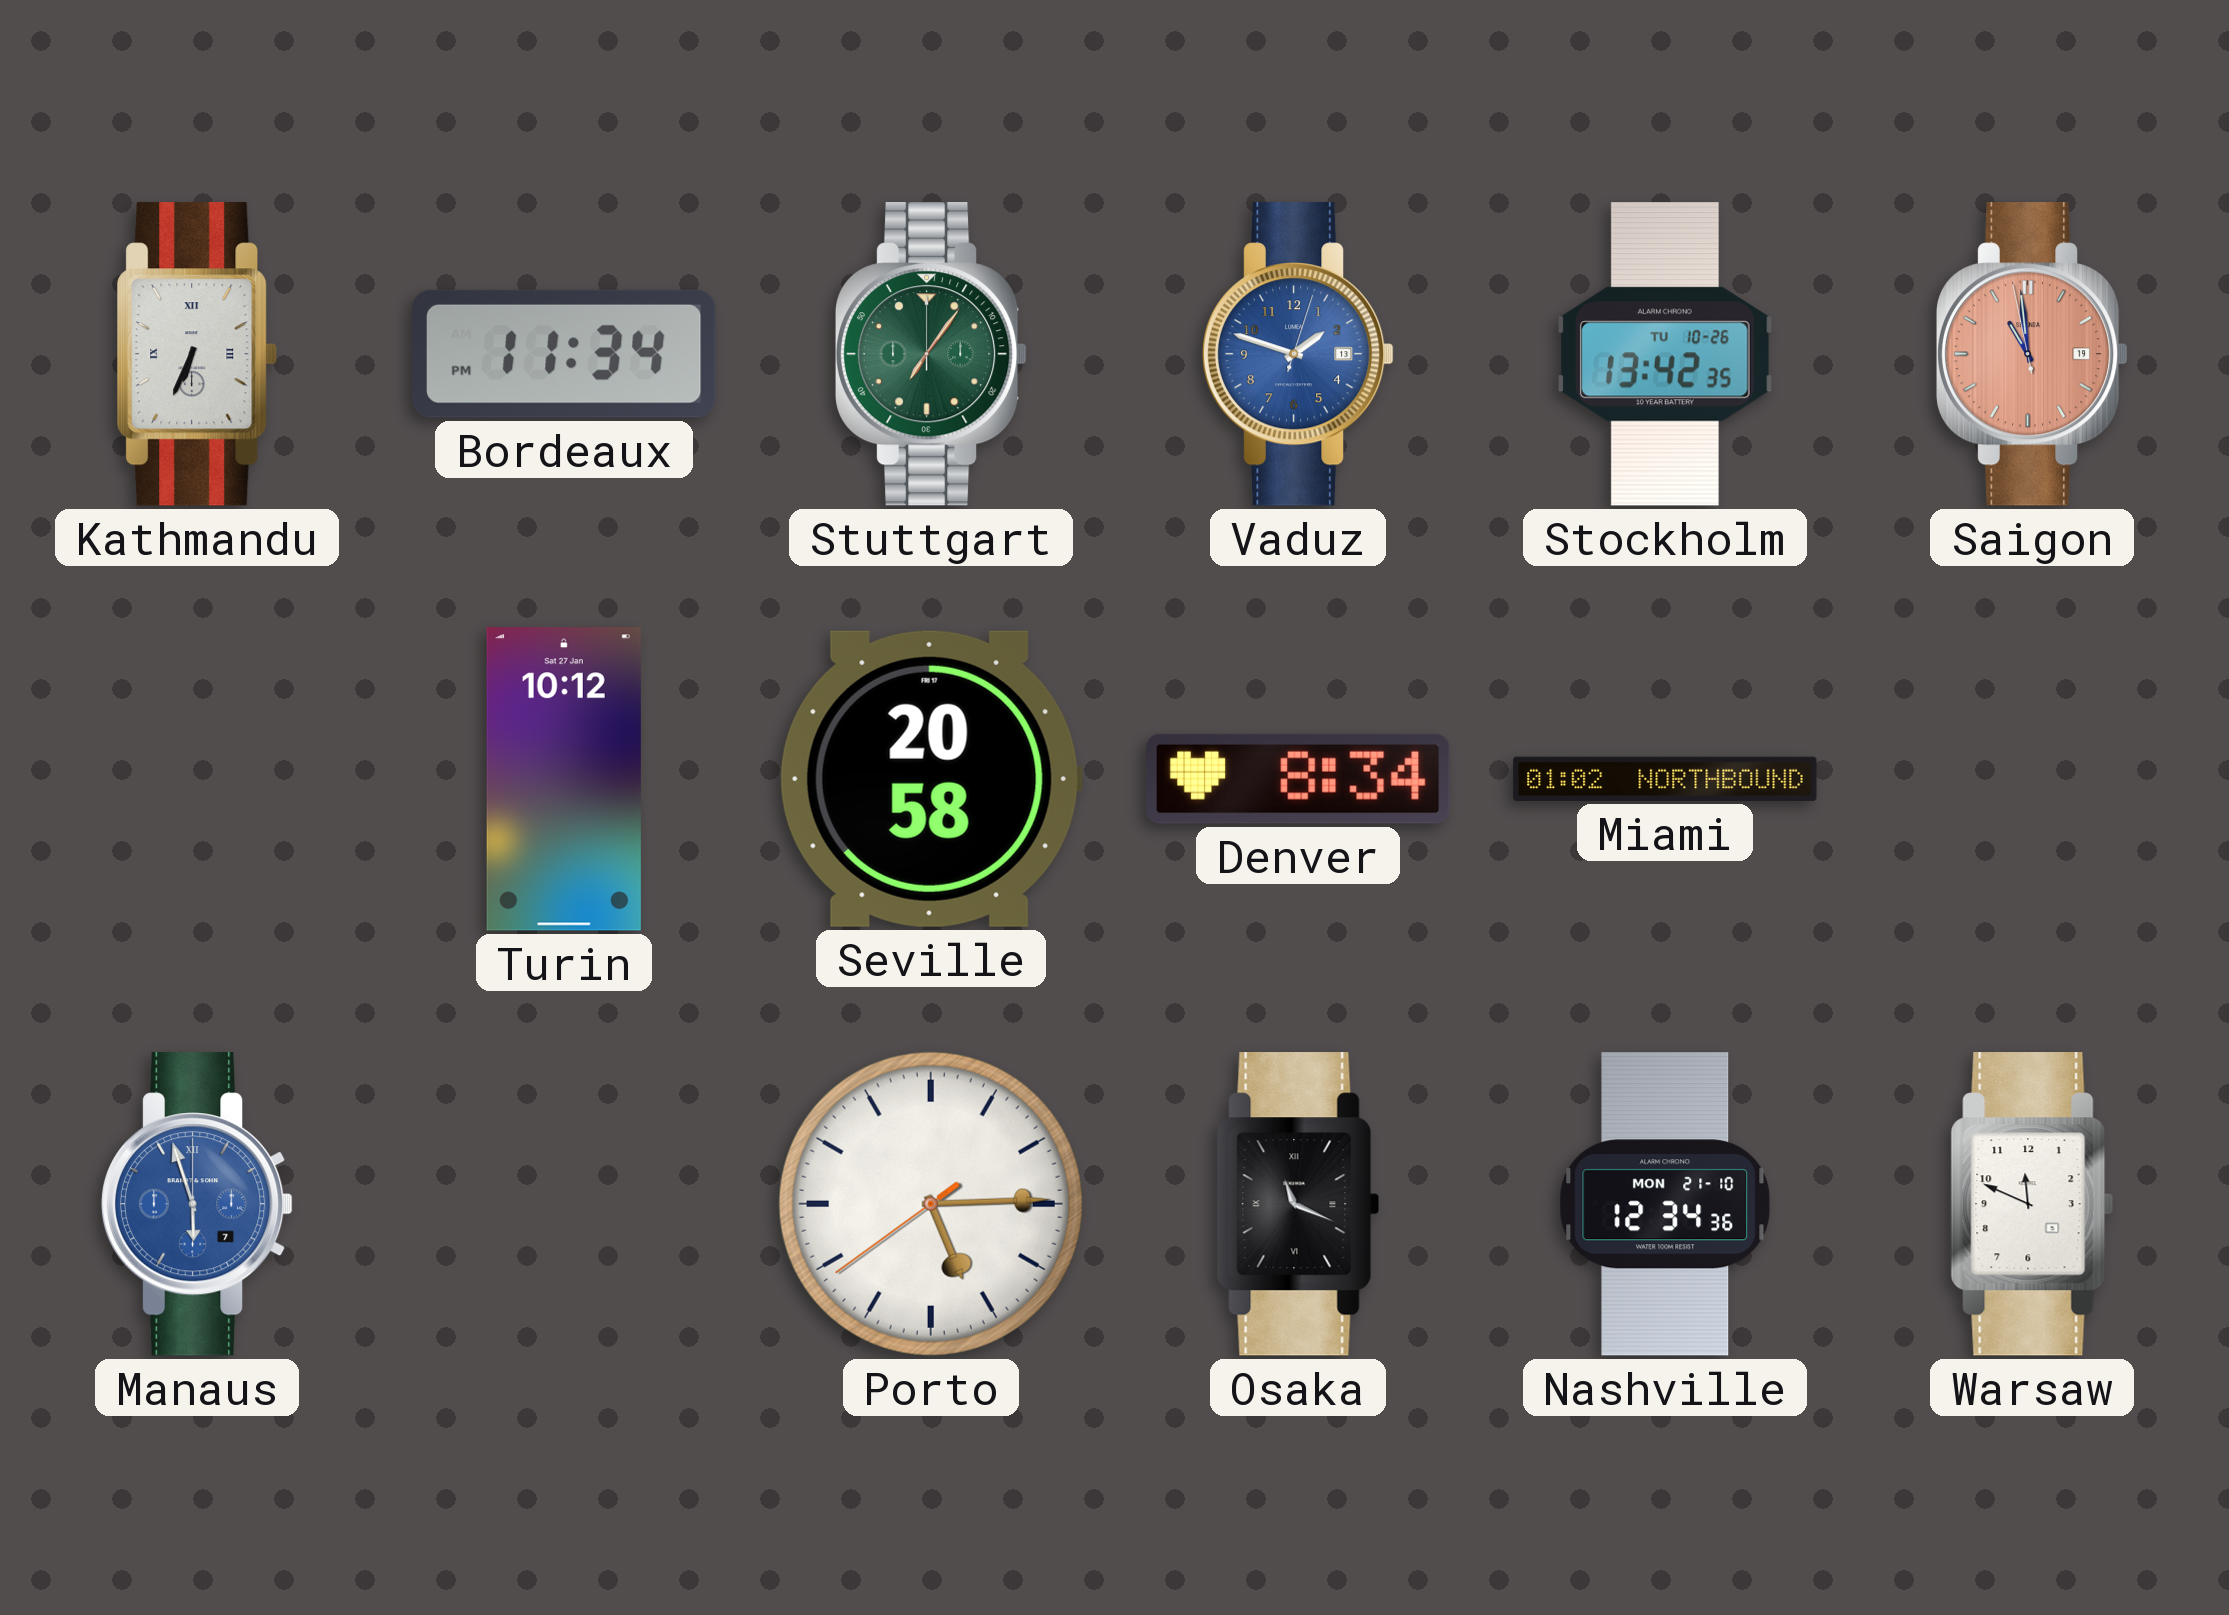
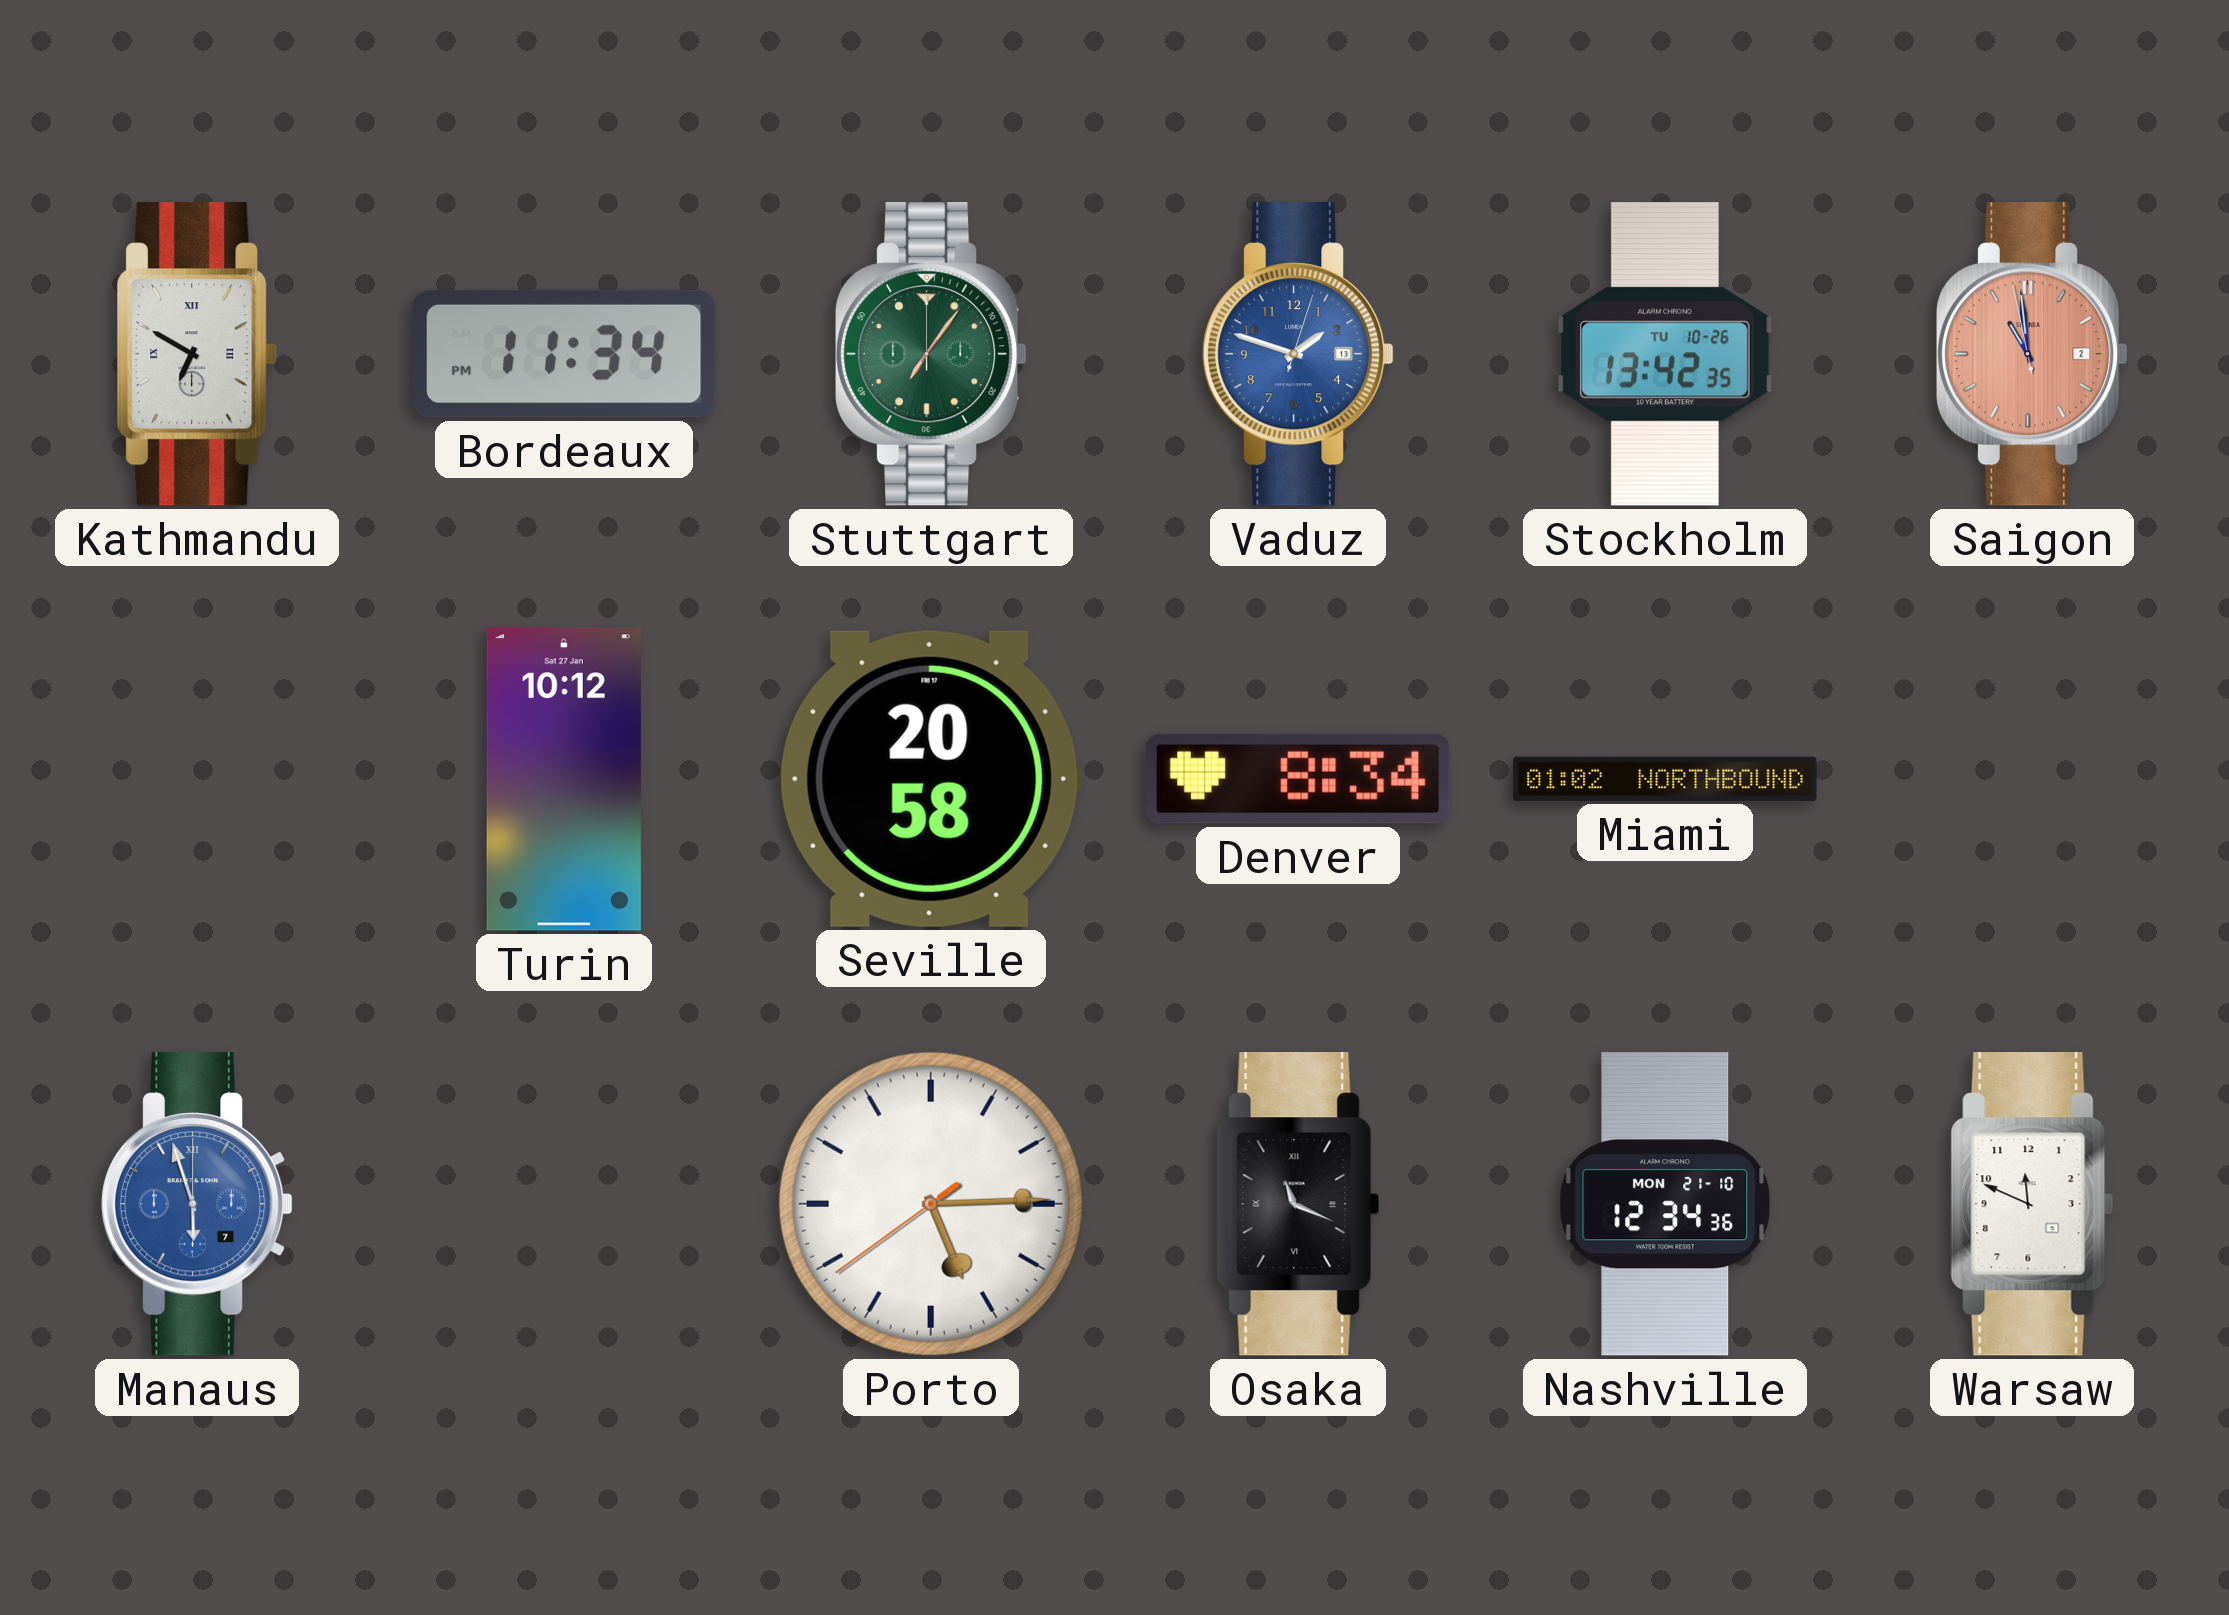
Kathmandu: 6:34 -> 6:50 (197, 354)
Saigon date: 19 -> 2 (2032, 354)
